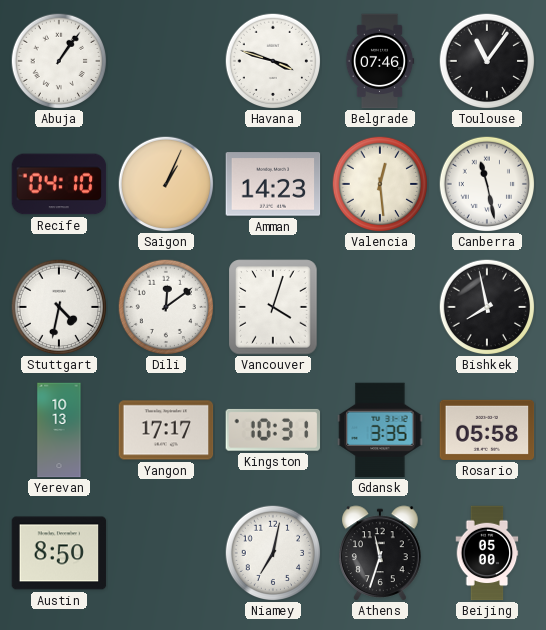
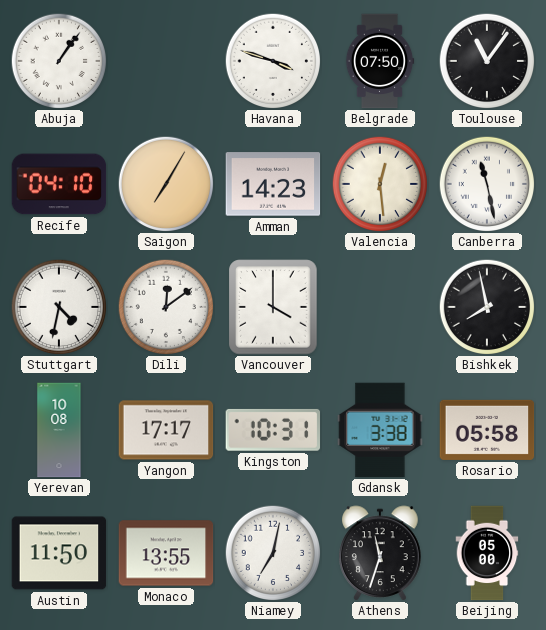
Belgrade: 07:46 -> 07:50 (380, 61)
Saigon: 1:04 -> 7:05 (165, 183)
Vancouver: 4:03 -> 4:00 (273, 307)
Yerevan: 10:13 -> 10:08 (59, 430)
Gdansk: 3:35 -> 3:38 (380, 430)
Austin: 8:50 -> 11:50 (59, 553)
Monaco: none -> 13:55 (166, 553)
